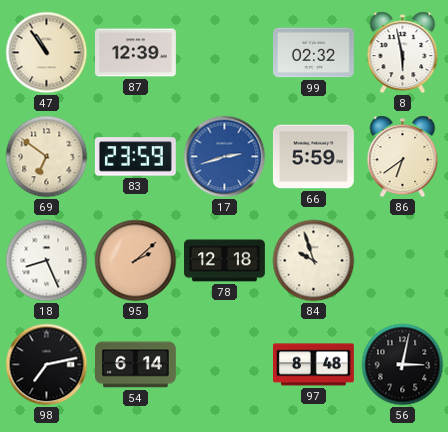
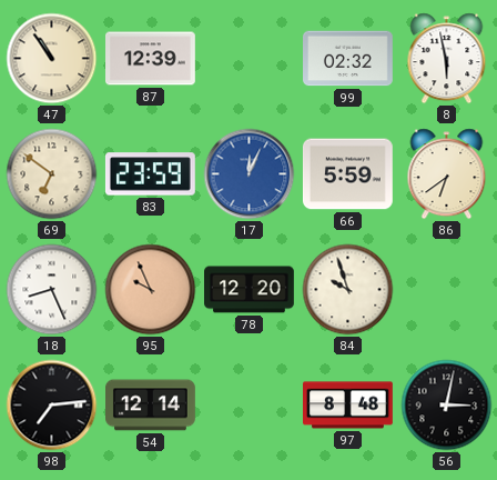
17: 2:42 -> 12:04 (250, 174)
95: 2:08 -> 9:56 (151, 290)
78: 12:18 -> 12:20 (250, 290)
98: 7:13 -> 7:14 (52, 406)
54: 6:14 -> 12:14 (151, 406)
